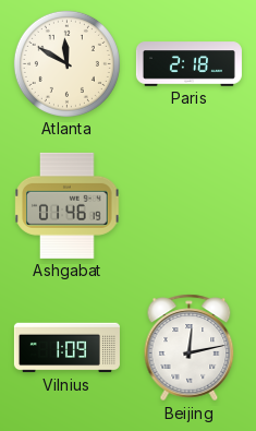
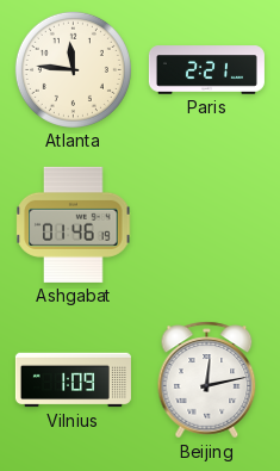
Atlanta: 11:50 -> 11:46 (73, 69)
Paris: 2:18 -> 2:21 (206, 70)
